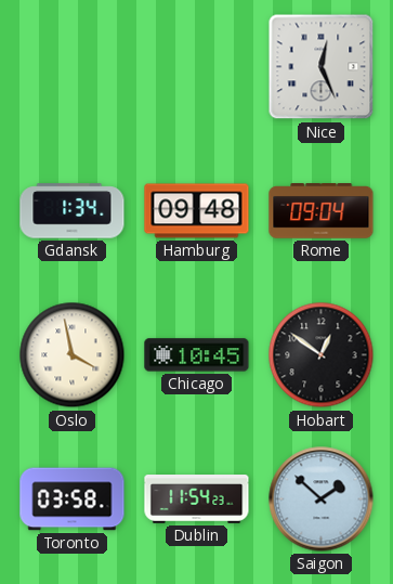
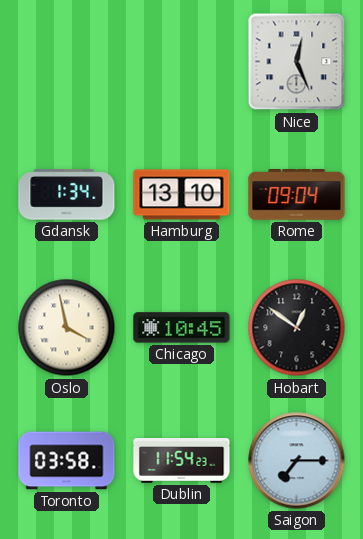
Hamburg: 09:48 -> 13:10 (182, 195)
Saigon: 1:52 -> 7:15 (297, 461)
